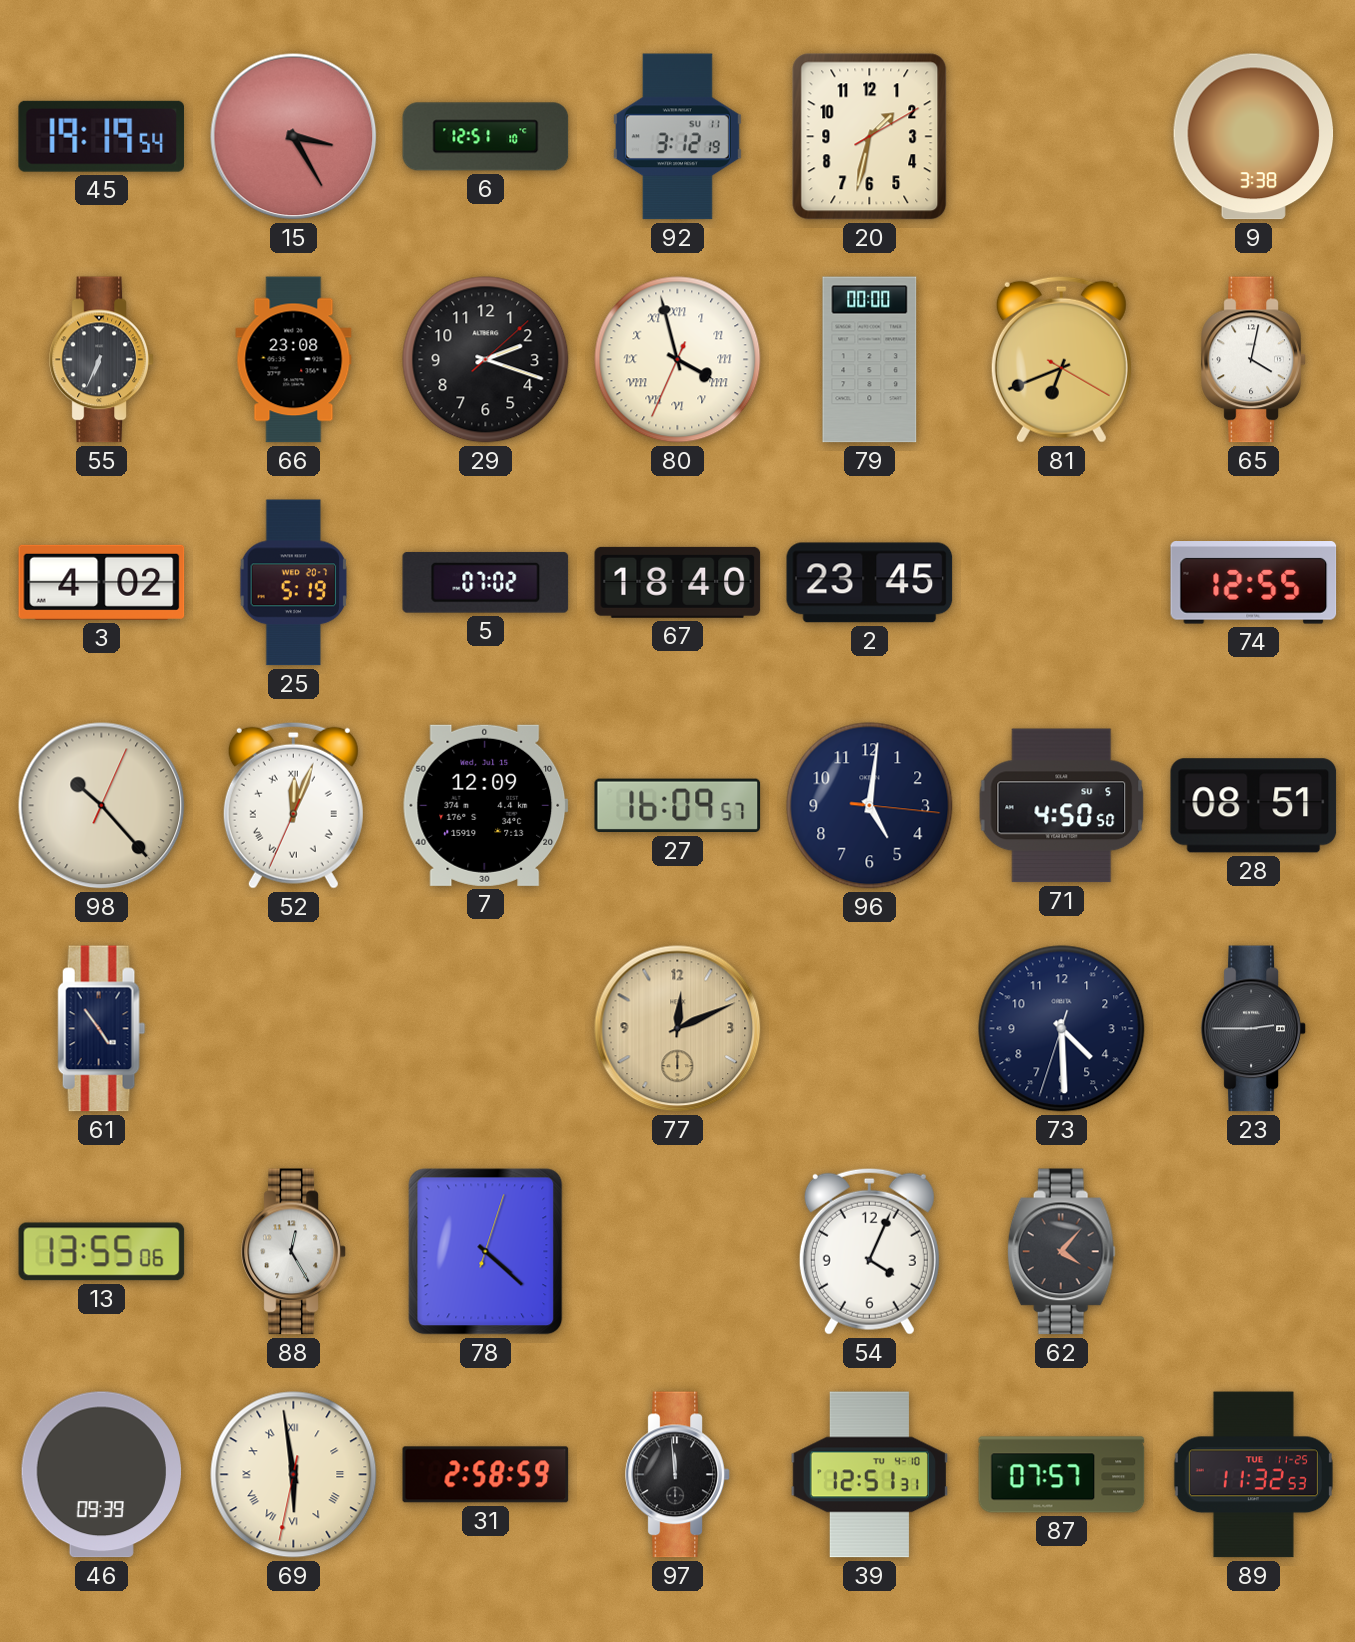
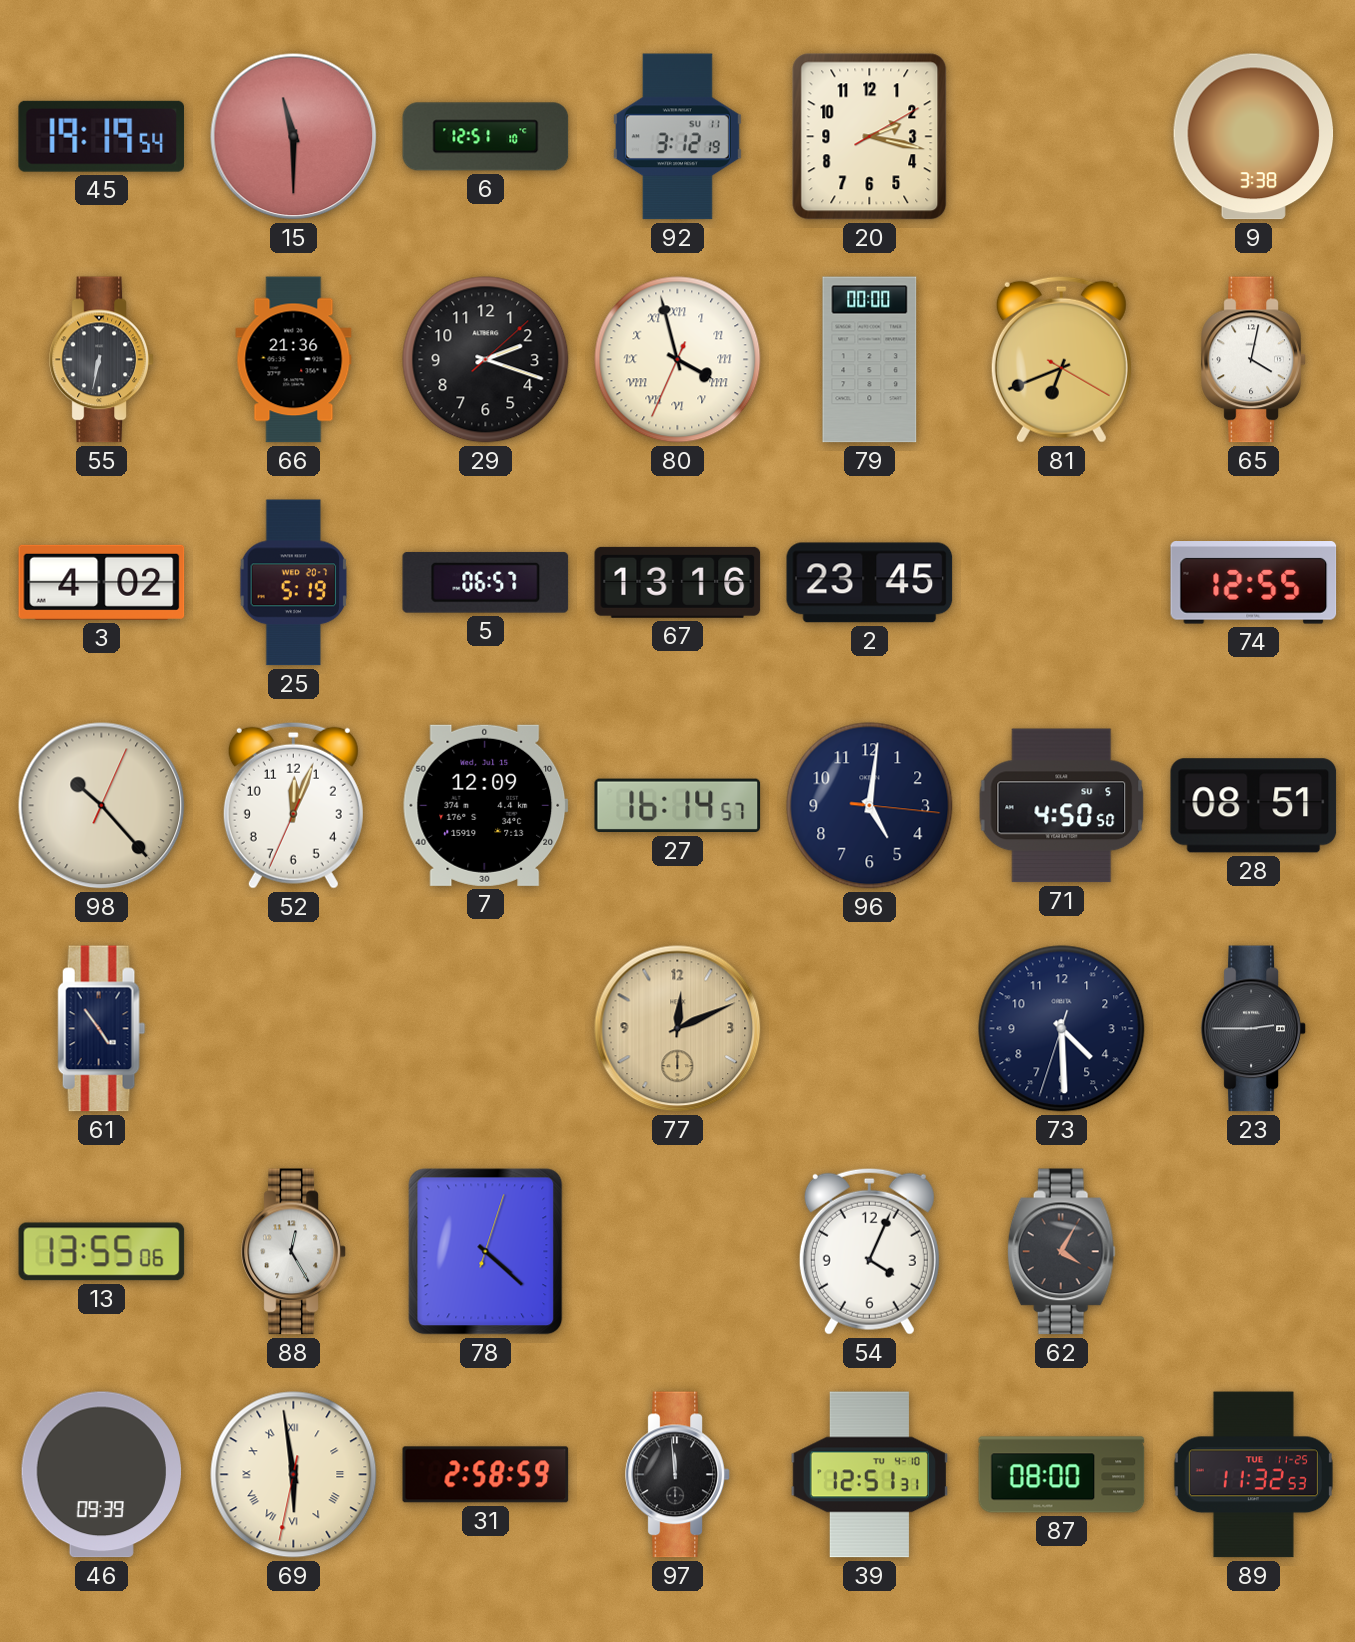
15: 3:25 -> 11:30 (294, 137)
20: 1:32 -> 2:17 (870, 137)
55: 6:34 -> 6:32 (102, 360)
66: 23:08 -> 21:36 (294, 360)
5: 07:02 -> 06:57 (486, 582)
67: 18:40 -> 13:16 (678, 582)
52 numerals: Roman -> Arabic (293, 805)
27: 16:09 -> 16:14 (678, 806)
62: 4:07 -> 4:05 (1061, 1252)
87: 07:57 -> 08:00 (1062, 1475)
